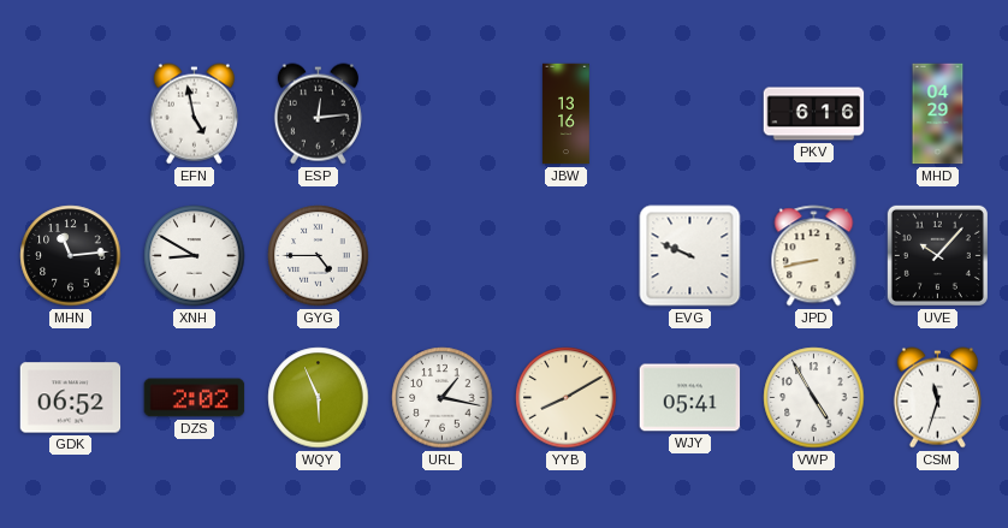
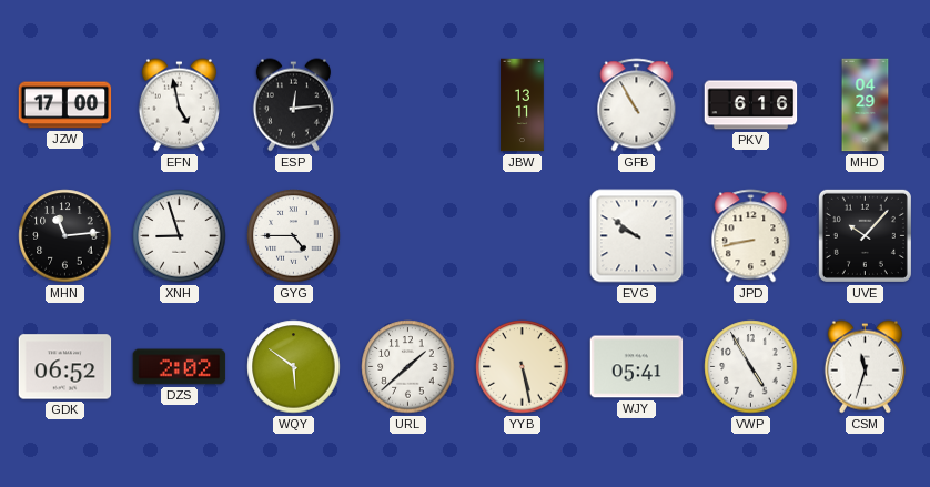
JZW: none -> 17:00 (65, 105)
JBW: 13:16 -> 13:11 (523, 105)
GFB: none -> 10:55 (637, 105)
XNH: 8:50 -> 8:57 (180, 236)
EVG: 9:49 -> 9:51 (637, 236)
WQY: 5:56 -> 5:51 (294, 367)
URL: 1:17 -> 1:38 (408, 367)
YYB: 8:10 -> 5:28 (523, 367)
